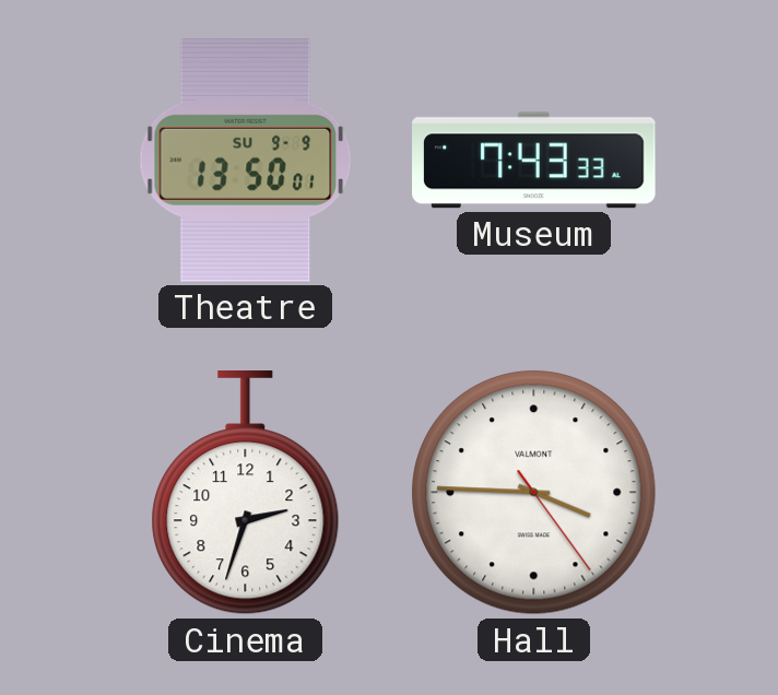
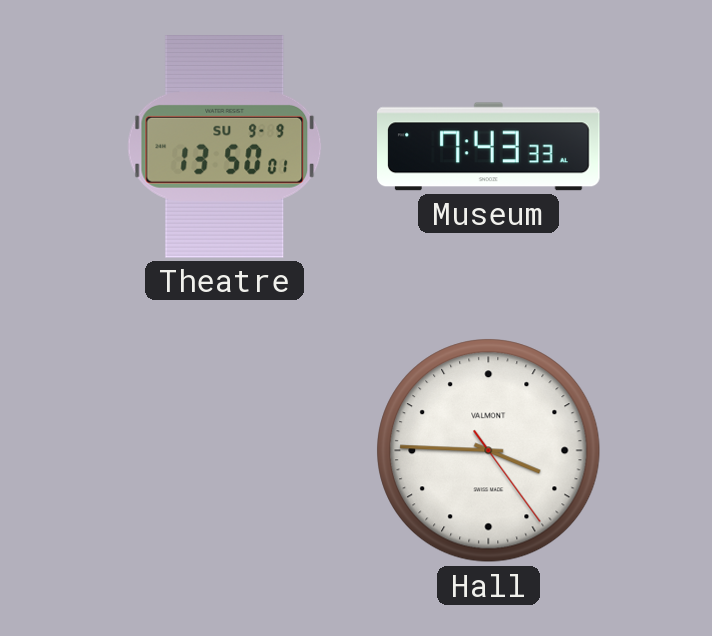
Cinema: 2:33 -> none (246, 493)
